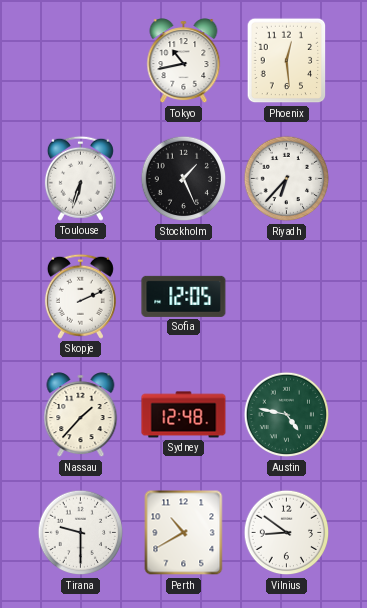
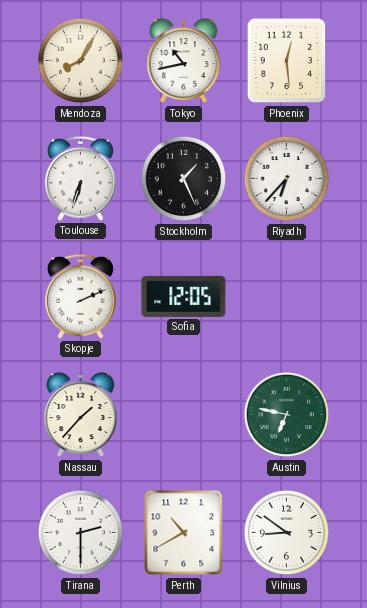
Mendoza: none -> 8:05 (81, 61)
Sydney: 12:48 -> none (184, 415)
Austin: 4:47 -> 6:47 (287, 415)
Tirana: 9:30 -> 2:30 (81, 533)
